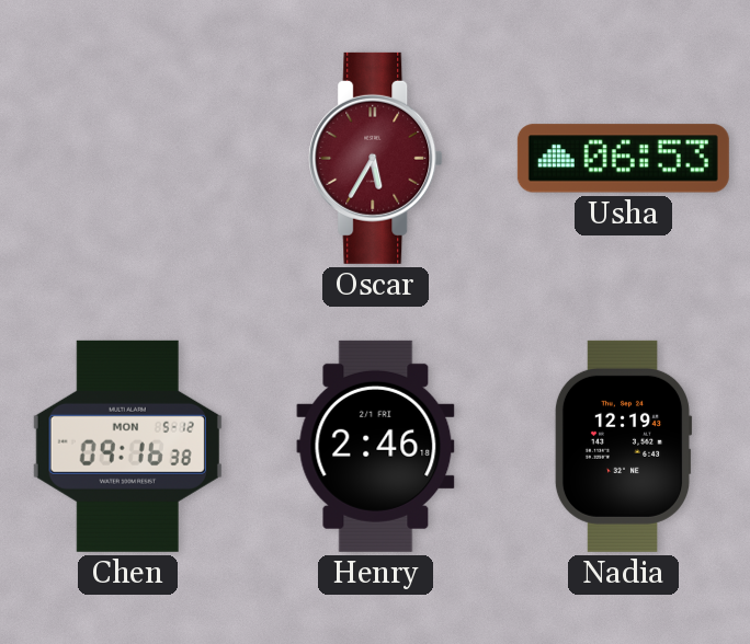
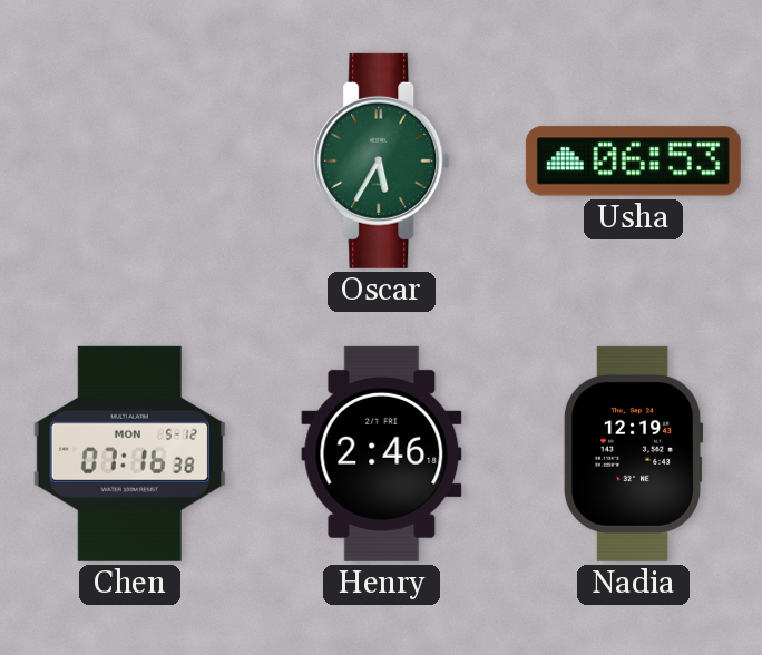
Oscar dial: burgundy -> green (382, 160)
Chen: 09:16 -> 07:16 (129, 453)
